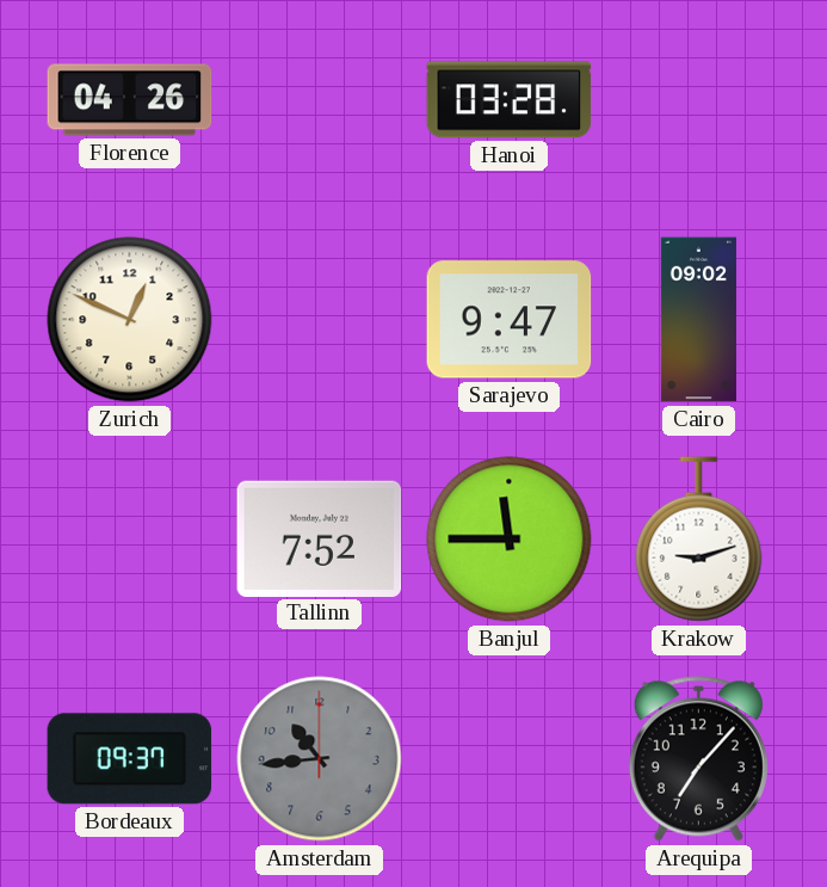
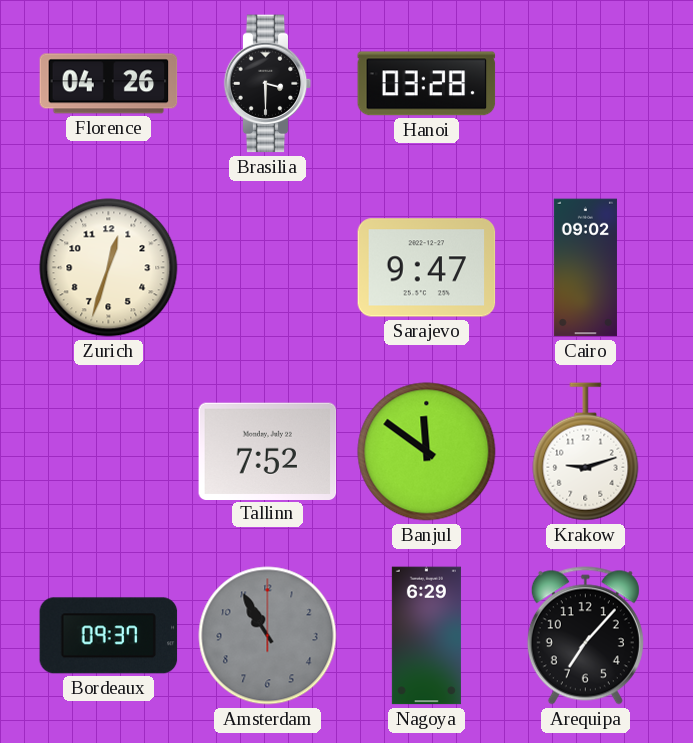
Brasilia: none -> 3:30 (268, 84)
Zurich: 12:49 -> 12:33 (109, 268)
Banjul: 11:45 -> 11:51 (427, 452)
Amsterdam: 10:44 -> 10:55 (268, 636)
Nagoya: none -> 6:29 (426, 636)
